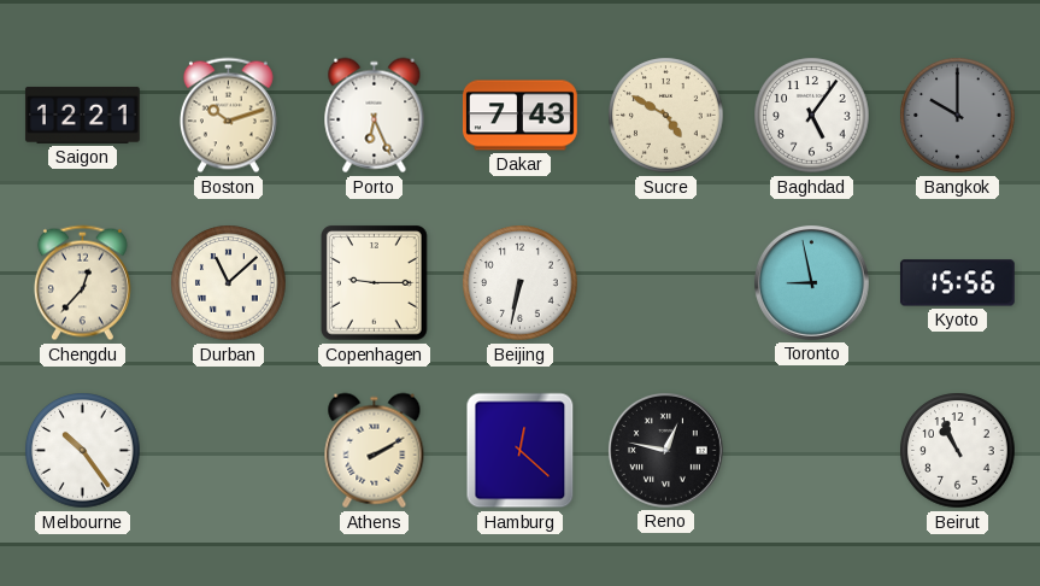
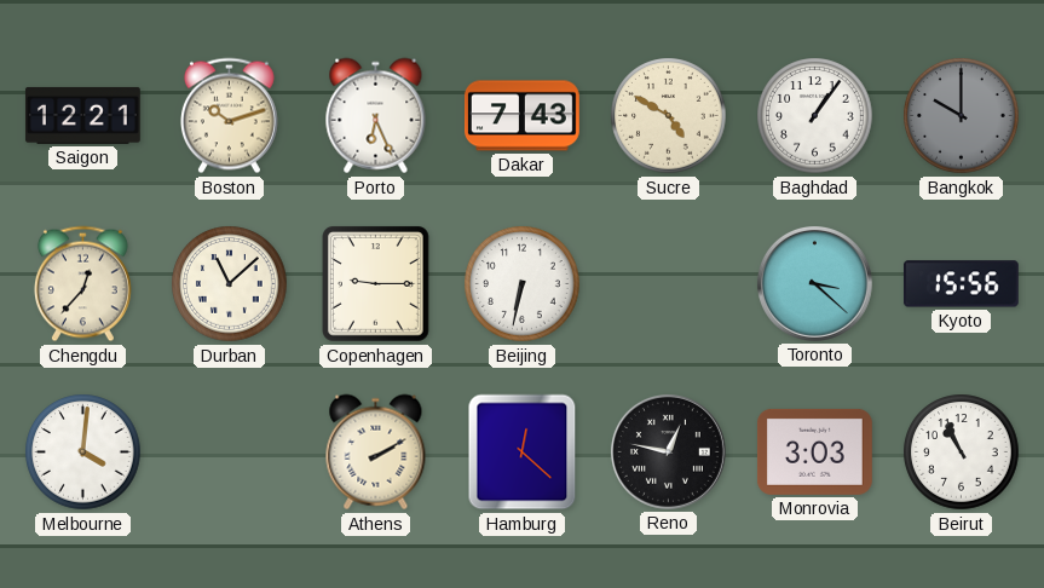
Baghdad: 5:06 -> 1:06 (815, 116)
Toronto: 8:58 -> 3:22 (814, 283)
Melbourne: 10:24 -> 4:01 (83, 452)
Monrovia: none -> 3:03 (814, 451)
